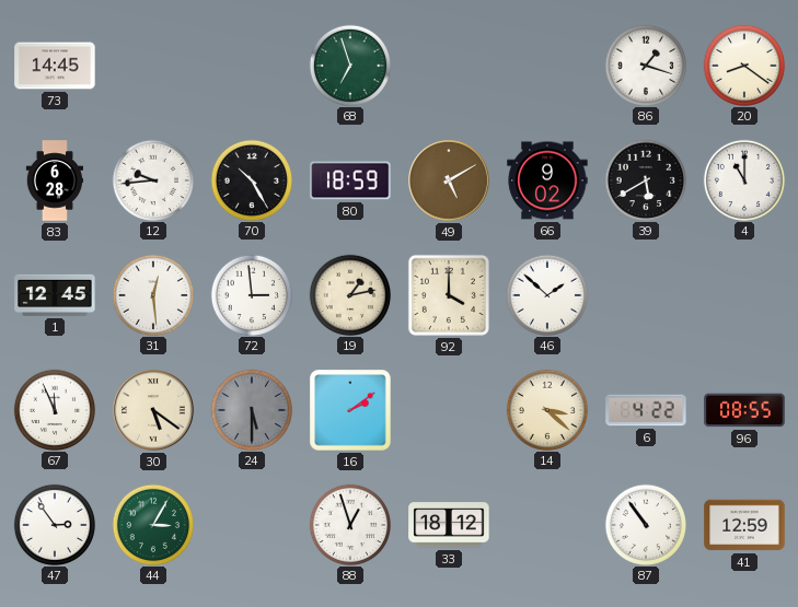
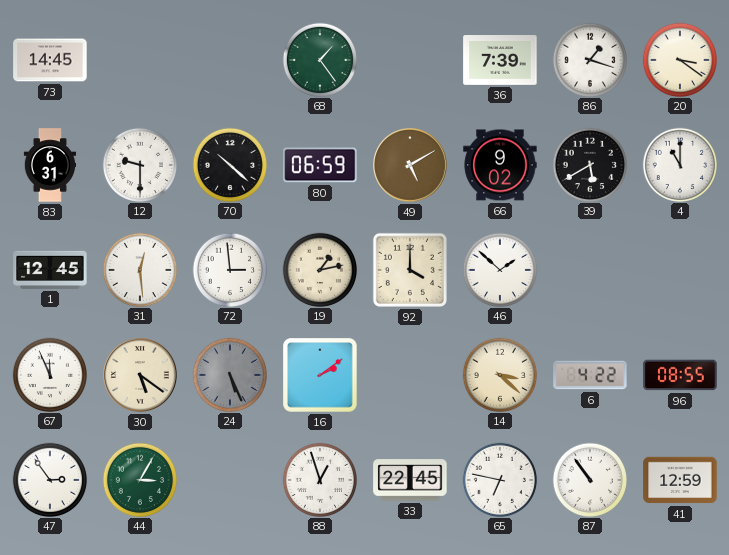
68: 6:57 -> 1:24 (319, 59)
36: none -> 7:39 (500, 61)
20: 8:21 -> 3:21 (679, 59)
83: 6:28 -> 6:31 (49, 165)
12: 9:44 -> 9:30 (139, 164)
70: 10:25 -> 10:22 (229, 164)
80: 18:59 -> 06:59 (320, 165)
24: 5:30 -> 5:26 (229, 374)
33: 18:12 -> 22:45 (410, 480)
65: none -> 6:47 (499, 479)
